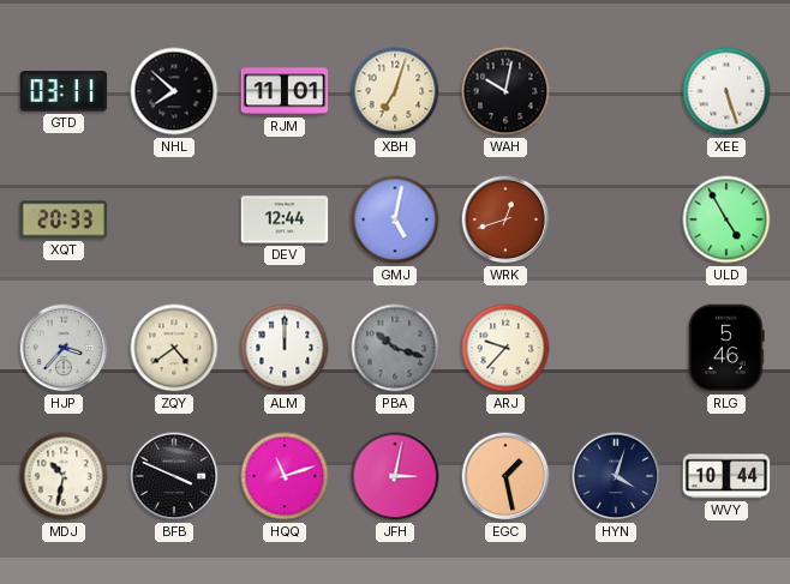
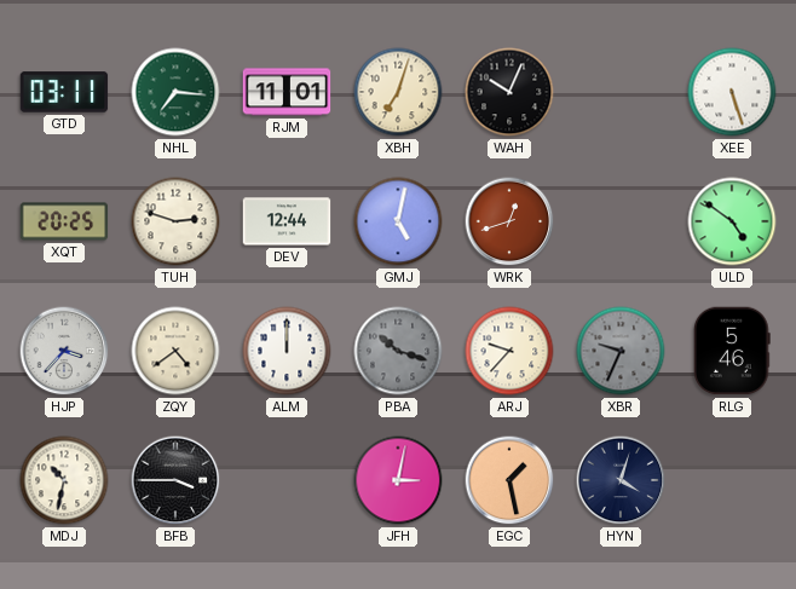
NHL: 7:52 -> 7:16 (175, 92)
NHL dial: black -> green (175, 92)
WAH: 10:02 -> 10:04 (509, 92)
XQT: 20:33 -> 20:25 (64, 221)
TUH: none -> 2:48 (175, 221)
ULD: 4:55 -> 4:51 (732, 221)
XBR: none -> 9:34 (621, 351)
BFB: 3:49 -> 3:45 (175, 480)
HQQ: 11:12 -> none (285, 476)
WVY: 10:44 -> none (726, 476)
